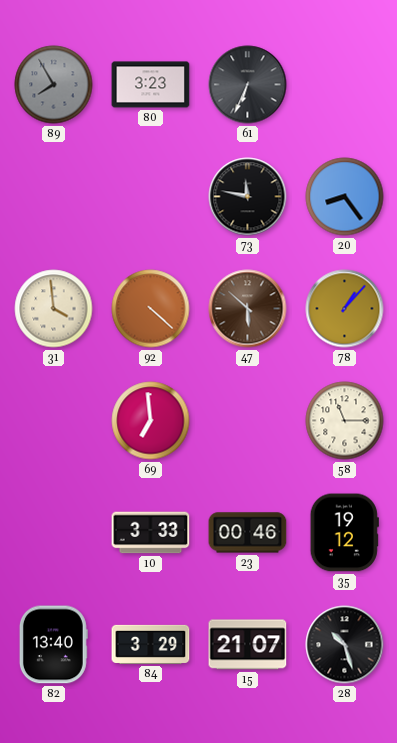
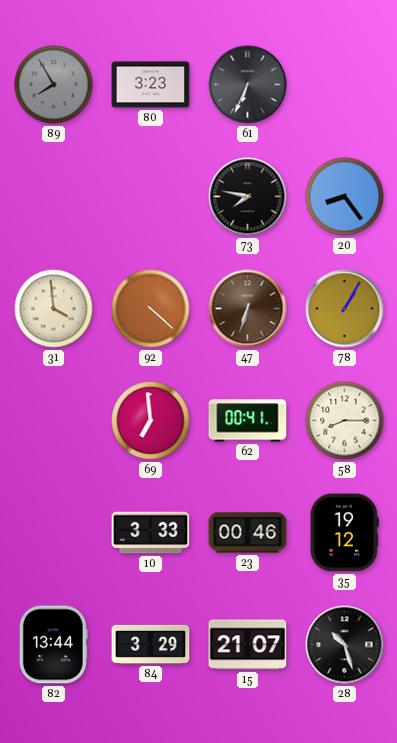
73: 11:47 -> 7:47 (248, 197)
47: 5:52 -> 6:33 (248, 309)
78: 1:07 -> 1:05 (345, 309)
62: none -> 00:41 (248, 421)
58: 11:15 -> 8:15 (345, 421)
82: 13:40 -> 13:44 (53, 645)
